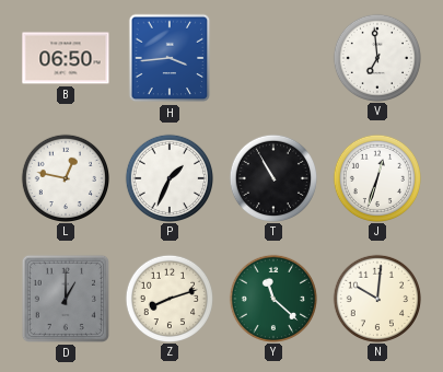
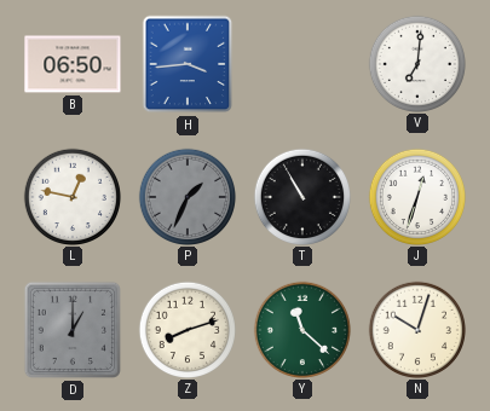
V: 6:59 -> 7:01 (416, 63)
P dial: white -> grey (186, 196)
N: 10:01 -> 10:03 (416, 329)
